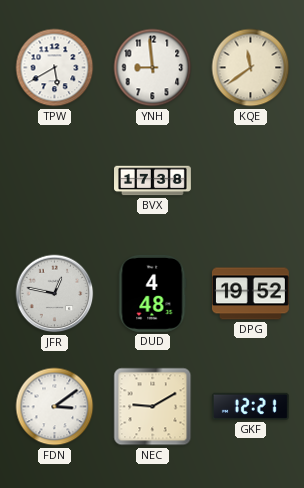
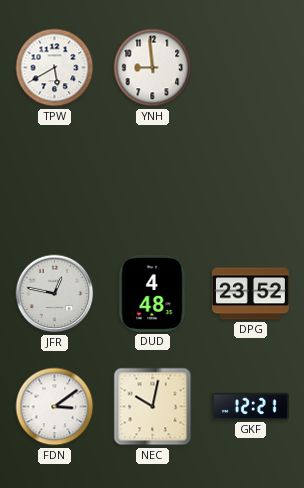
KQE: 11:39 -> none (251, 68)
BVX: 17:38 -> none (153, 181)
DPG: 19:52 -> 23:52 (250, 294)
NEC: 9:10 -> 10:02 (153, 407)
